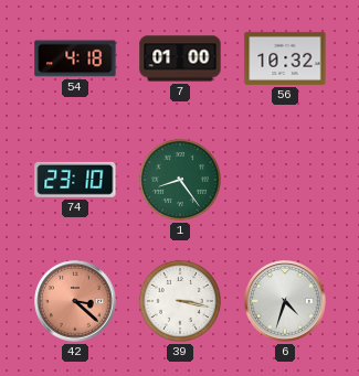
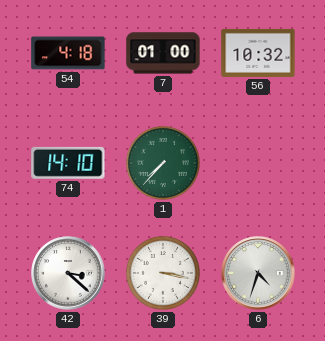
74: 23:10 -> 14:10 (68, 163)
1: 8:24 -> 7:37 (163, 163)
42 dial: salmon -> white (68, 273)
